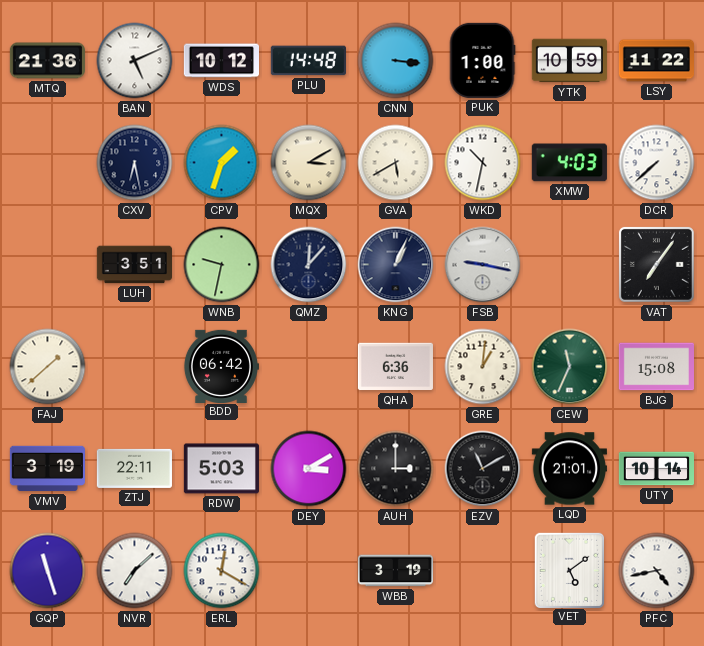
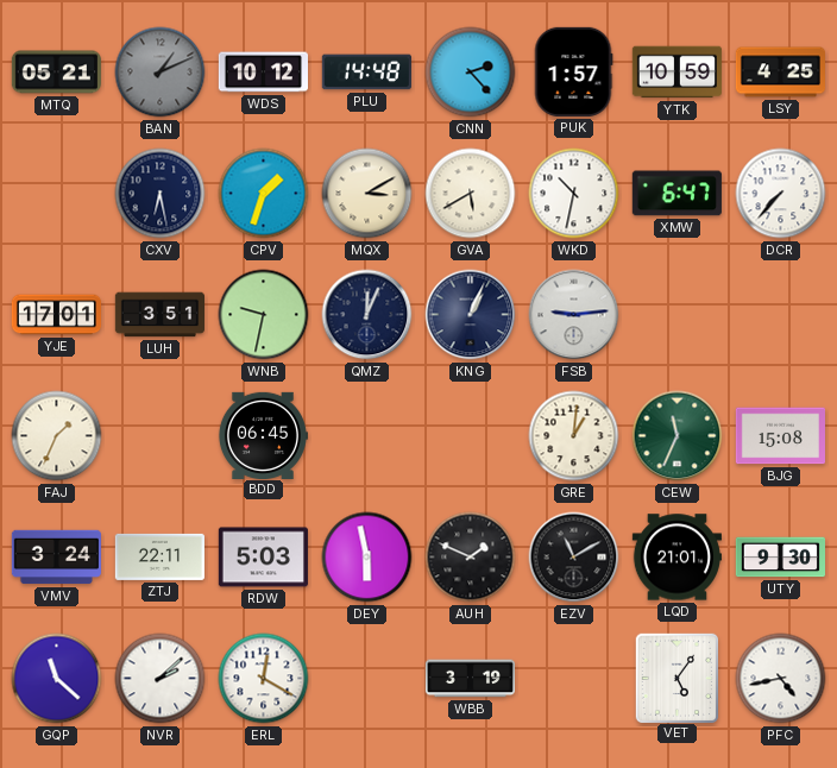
MTQ: 21:36 -> 05:21 (56, 73)
BAN: 5:11 -> 1:11 (161, 73)
BAN dial: white -> grey (161, 73)
CNN: 3:16 -> 2:23 (471, 73)
PUK: 1:00 -> 1:57 (573, 71)
LSY: 11:22 -> 4:25 (780, 73)
XMW: 4:03 -> 6:47 (676, 194)
DCR: 7:38 -> 7:37 (781, 194)
YJE: none -> 17:01 (56, 315)
QMZ: 12:07 -> 12:04 (367, 315)
FSB: 9:17 -> 9:14 (574, 315)
VAT: 7:06 -> none (656, 264)
FAJ: 1:38 -> 1:34 (57, 436)
BDD: 06:42 -> 06:45 (263, 435)
QHA: 6:36 -> none (395, 367)
VMV: 3:19 -> 3:24 (56, 558)
DEY: 3:10 -> 5:58 (367, 558)
AUH: 3:00 -> 1:49 (471, 558)
UTY: 10:14 -> 9:30 (780, 558)
GQP: 11:27 -> 11:22 (57, 679)
NVR: 7:08 -> 2:08 (161, 679)
VET: 5:09 -> 5:06 (676, 678)
